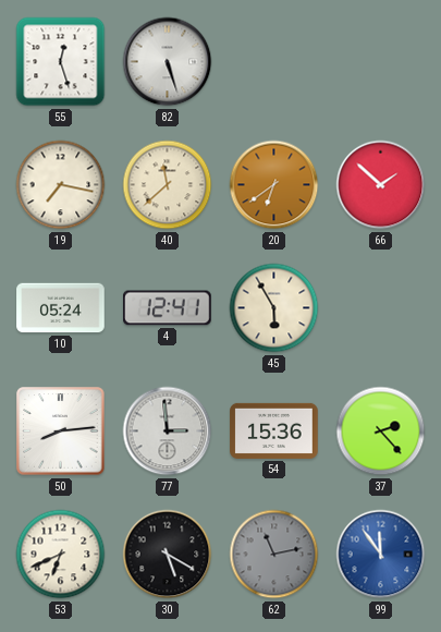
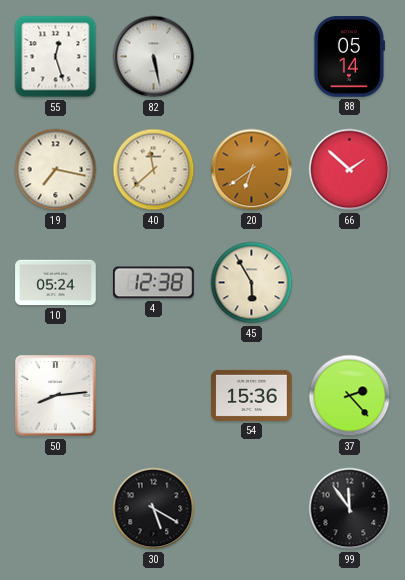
82: 5:27 -> 5:28 (154, 57)
88: none -> 05:14 (350, 57)
4: 12:41 -> 12:38 (154, 283)
77: 2:59 -> none (168, 432)
53: 6:41 -> none (61, 555)
62: 11:13 -> none (274, 555)
99 dial: blue -> black (350, 509)
